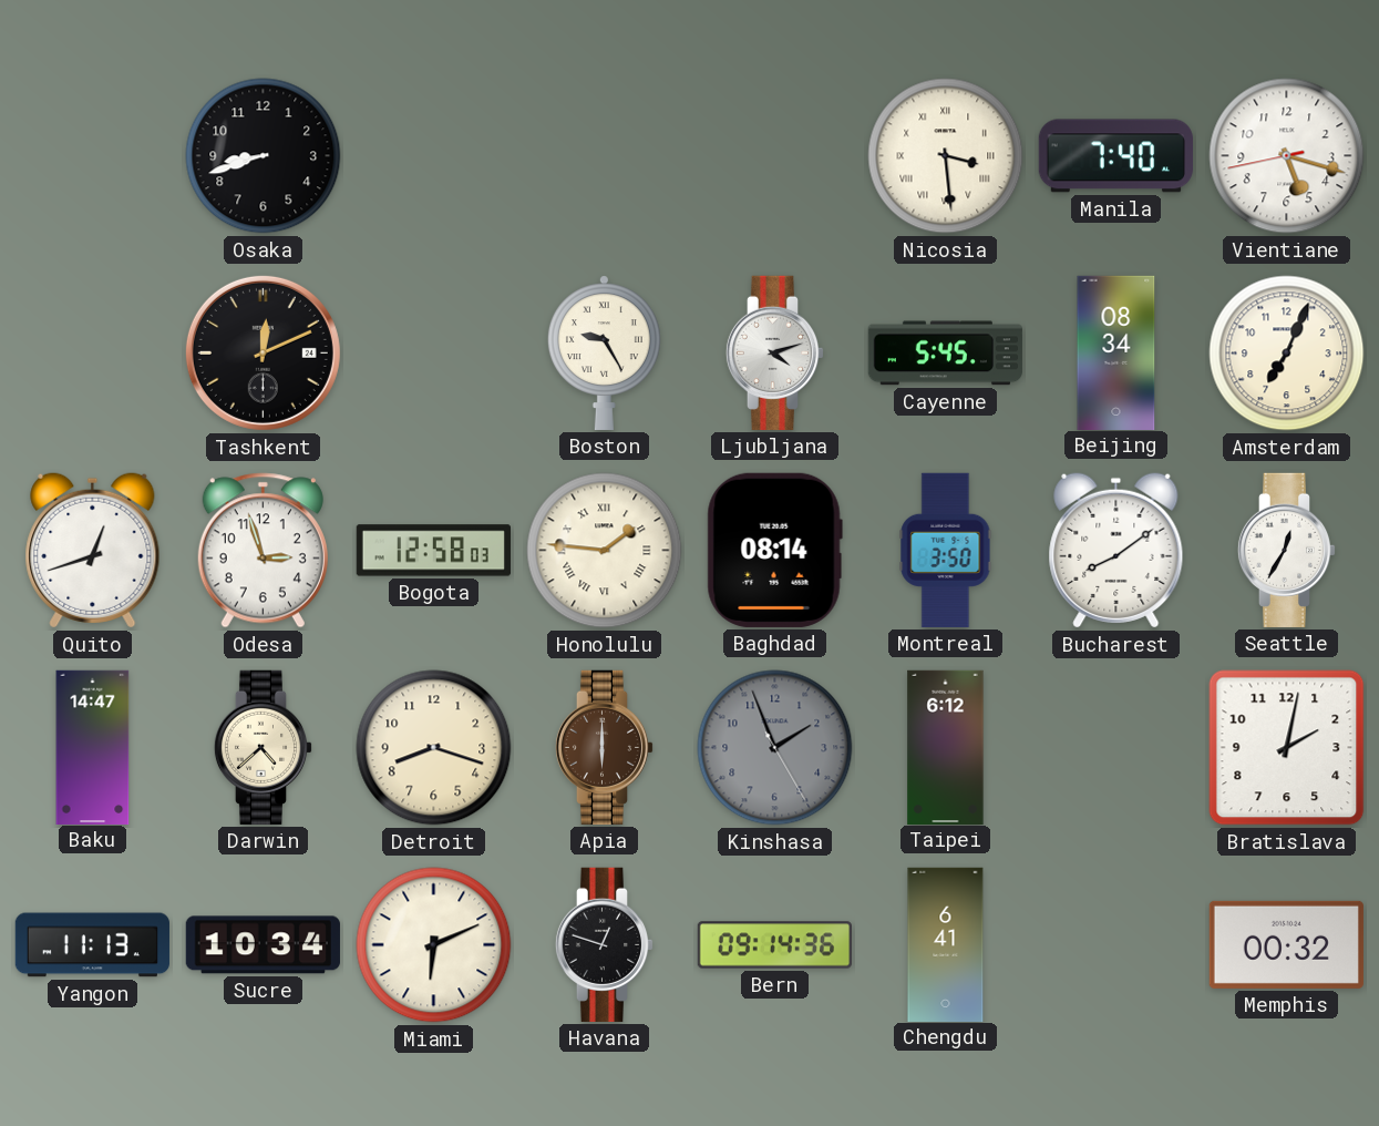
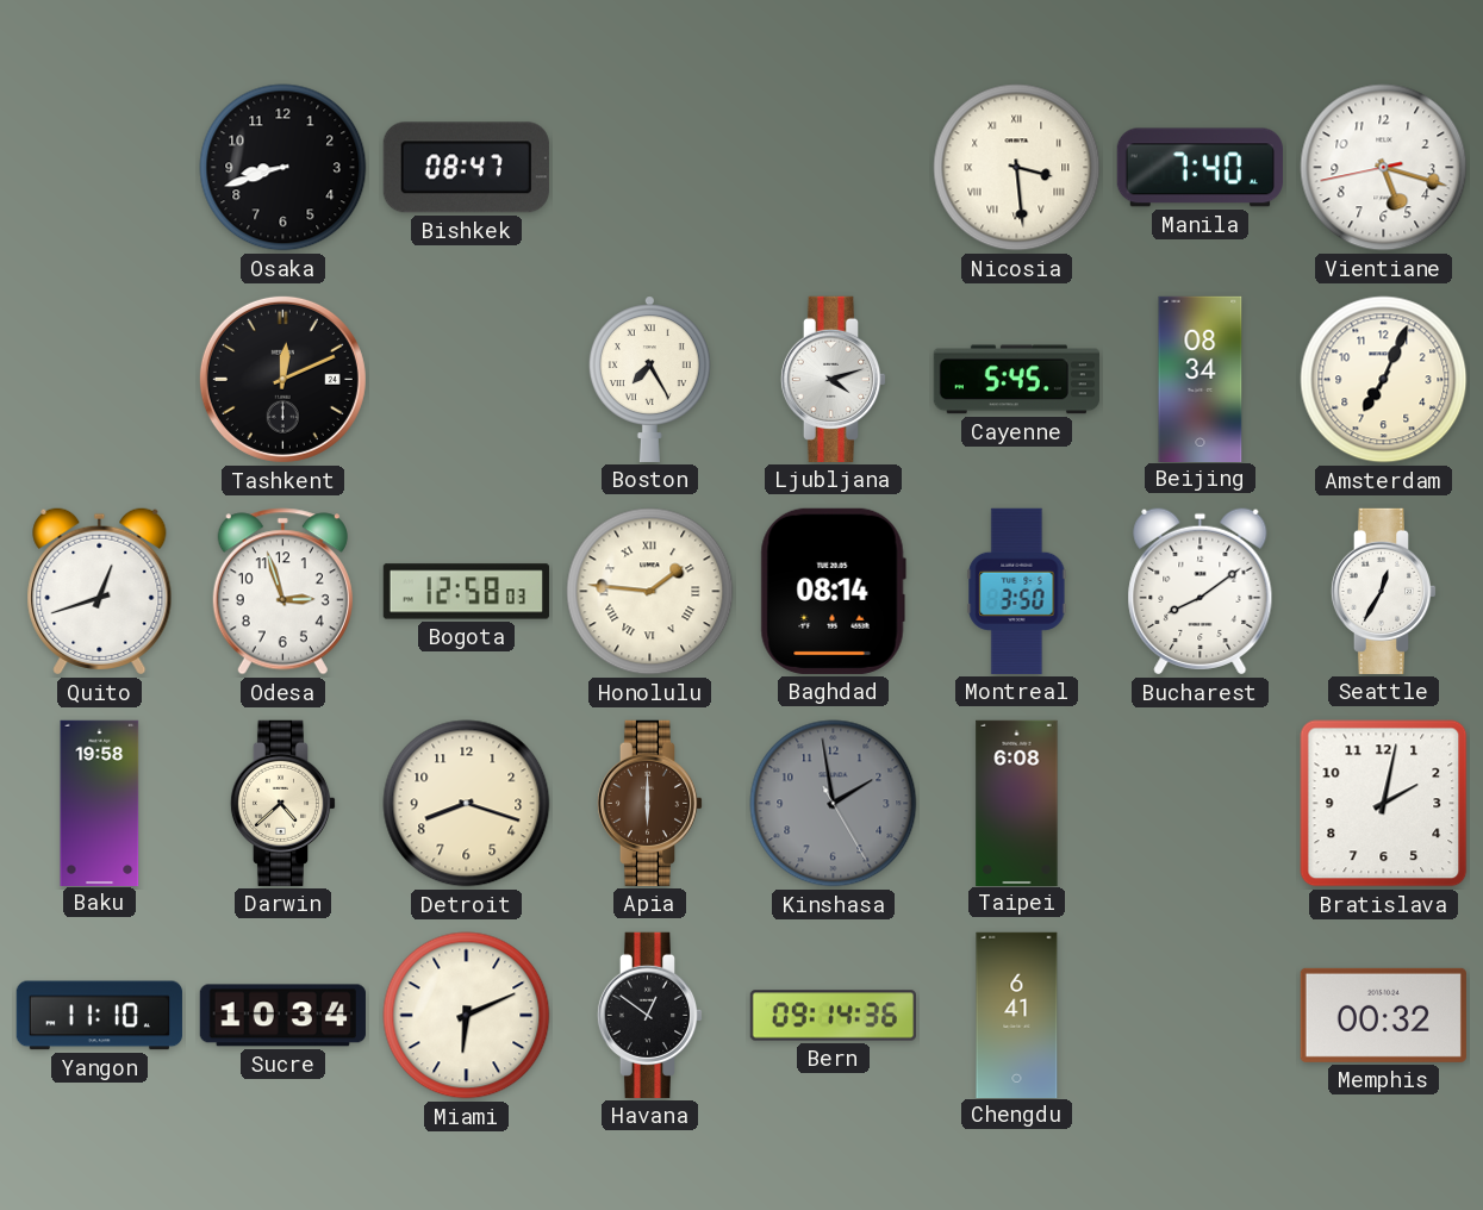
Bishkek: none -> 08:47 (466, 168)
Boston: 9:25 -> 7:25 (649, 379)
Baku: 14:47 -> 19:58 (100, 803)
Kinshasa: 1:56 -> 1:58 (834, 804)
Taipei: 6:12 -> 6:08 (1017, 803)
Yangon: 11:13 -> 11:10 (99, 1016)
Havana: 12:48 -> 12:51 (650, 1015)
